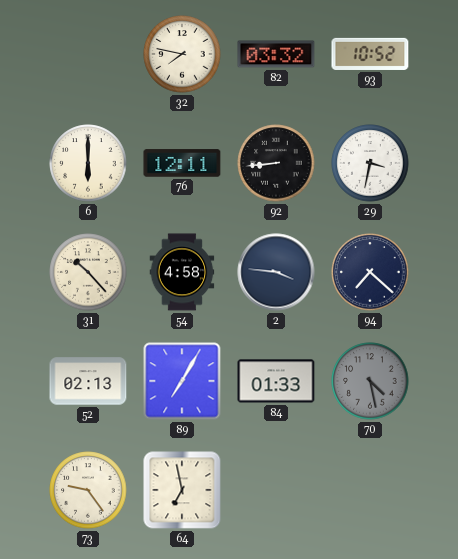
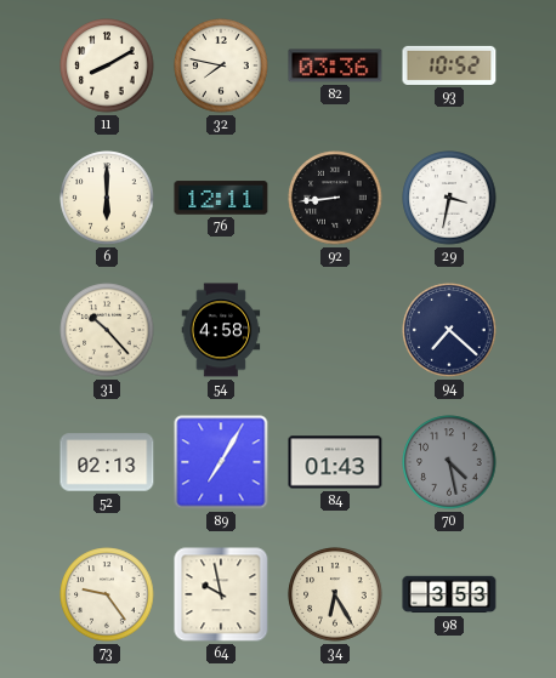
11: none -> 8:10 (107, 65)
82: 03:32 -> 03:36 (335, 65)
2: 3:46 -> none (276, 272)
84: 01:33 -> 01:43 (335, 462)
64: 6:58 -> 9:58 (221, 594)
34: none -> 6:25 (335, 594)
98: none -> 3:53 (449, 594)
